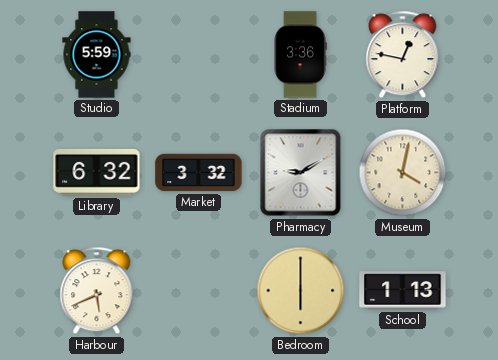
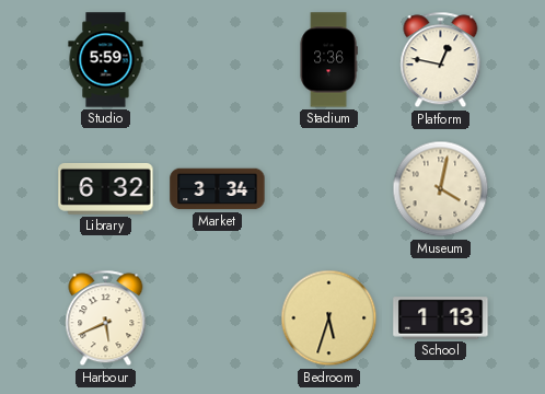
Market: 3:32 -> 3:34 (218, 189)
Pharmacy: 9:10 -> none (301, 173)
Bedroom: 6:00 -> 5:33 (329, 318)
